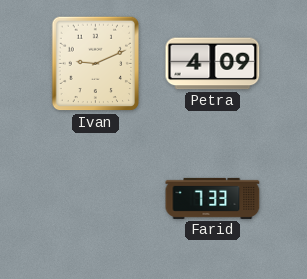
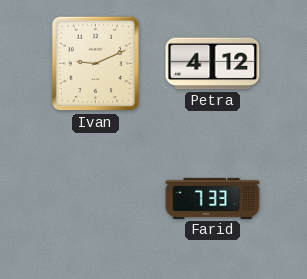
Petra: 4:09 -> 4:12 (213, 64)
